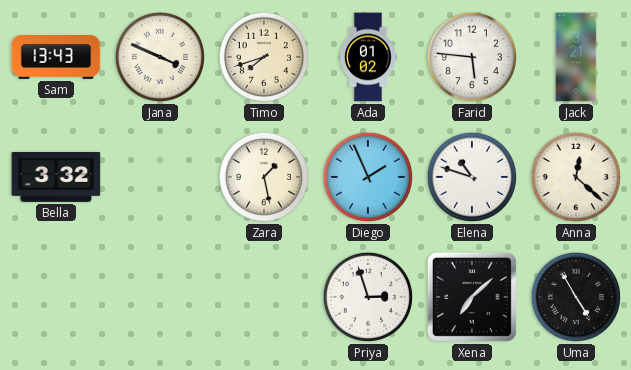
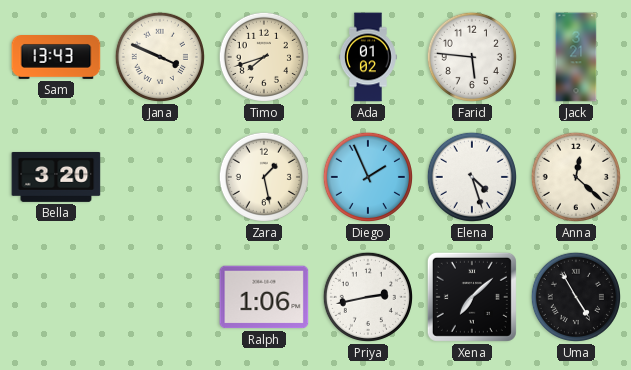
Bella: 3:32 -> 3:20 (56, 177)
Elena: 10:48 -> 4:27 (472, 177)
Ralph: none -> 1:06 (264, 297)
Priya: 2:57 -> 2:43 (368, 297)
